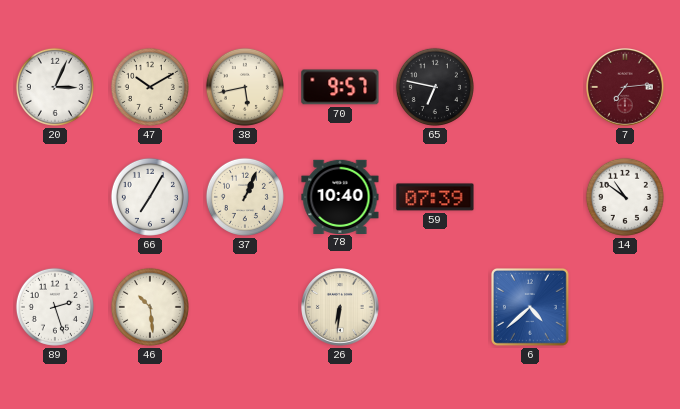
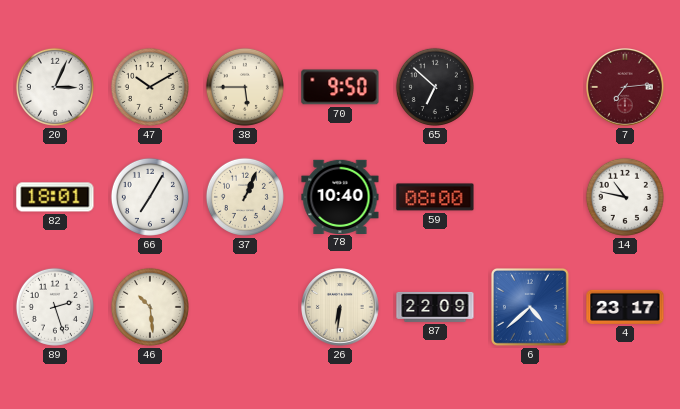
38: 5:43 -> 5:45 (245, 87)
70: 9:57 -> 9:50 (340, 87)
65: 6:47 -> 6:52 (435, 87)
82: none -> 18:01 (55, 197)
59: 07:39 -> 08:00 (435, 197)
14: 10:51 -> 10:47 (625, 197)
87: none -> 22:09 (435, 307)
4: none -> 23:17 (625, 307)
